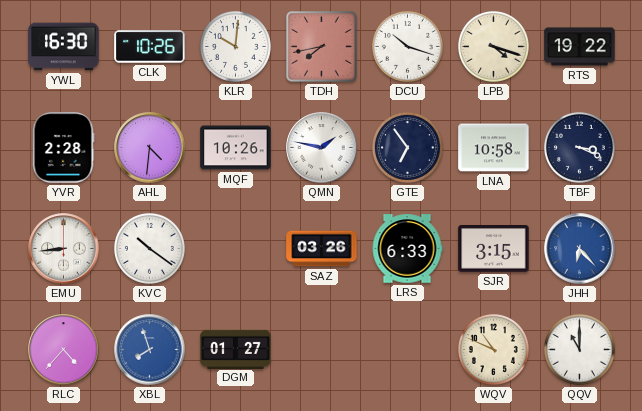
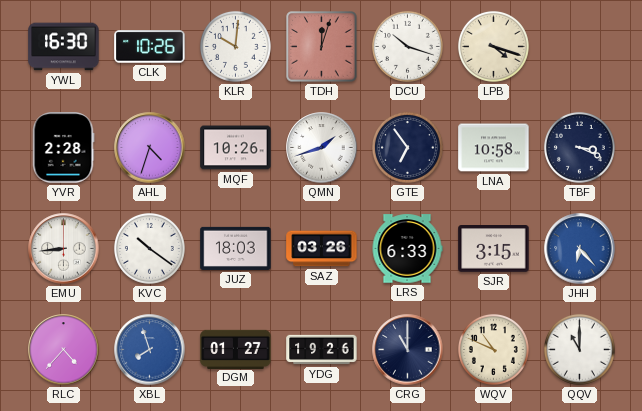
TDH: 7:43 -> 12:03 (322, 47)
RTS: 19:22 -> none (580, 47)
AHL: 4:31 -> 4:33 (150, 148)
QMN: 1:47 -> 1:42 (322, 148)
JUZ: none -> 18:03 (236, 248)
YDG: none -> 19:26 (322, 350)
CRG: none -> 11:00 (408, 350)
